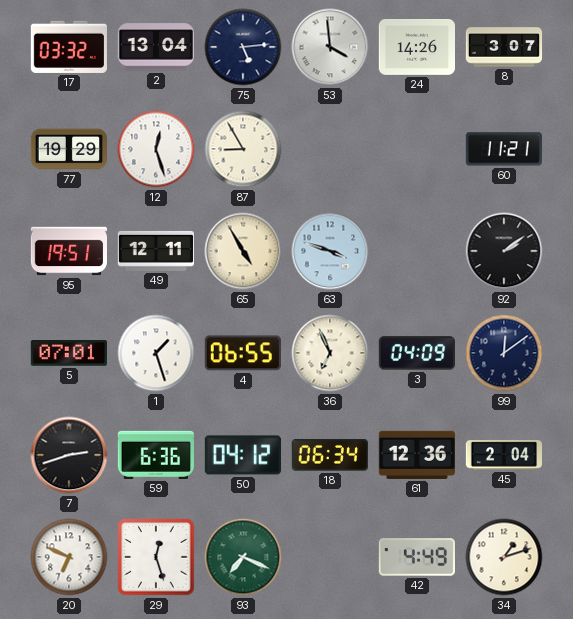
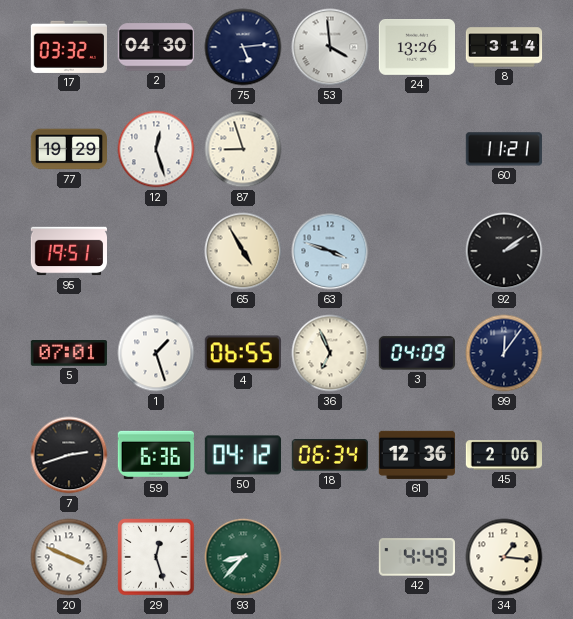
2: 13:04 -> 04:30 (155, 47)
24: 14:26 -> 13:26 (416, 48)
8: 3:07 -> 3:14 (504, 47)
87: 8:55 -> 8:57 (243, 149)
49: 12:11 -> none (155, 251)
99: 12:09 -> 12:06 (504, 353)
45: 2:04 -> 2:06 (503, 455)
20: 6:49 -> 3:49 (69, 557)
93: 7:19 -> 8:37 (243, 557)
34: 1:12 -> 1:16 (504, 557)
